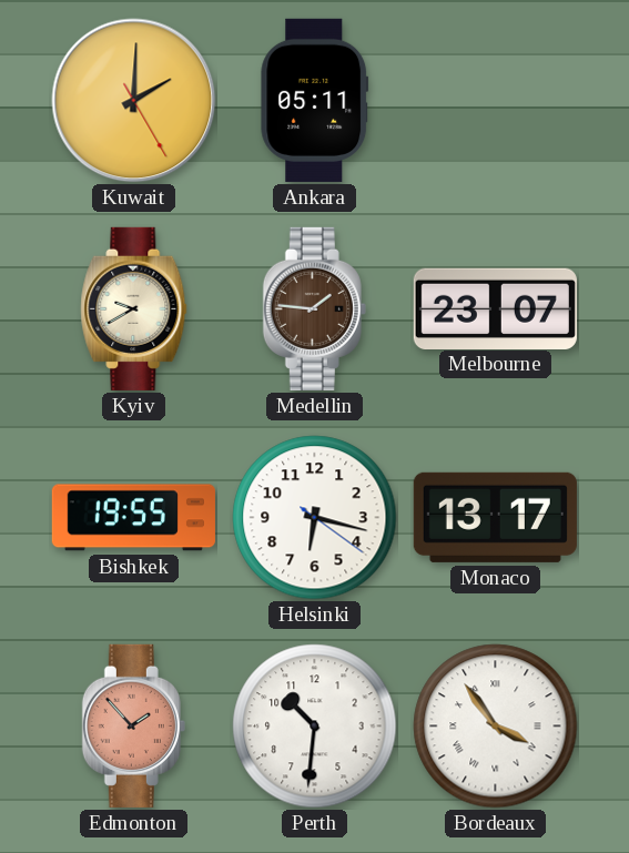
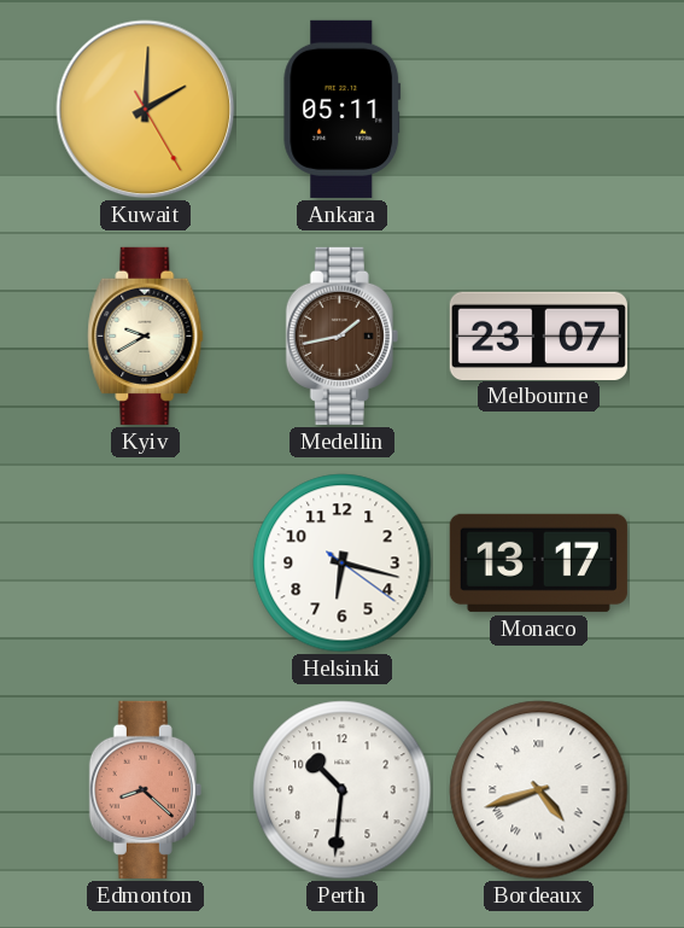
Medellin: 1:46 -> 1:43 (341, 335)
Bishkek: 19:55 -> none (133, 518)
Edmonton: 1:53 -> 8:22 (145, 789)
Bordeaux: 3:54 -> 4:42 (539, 790)
